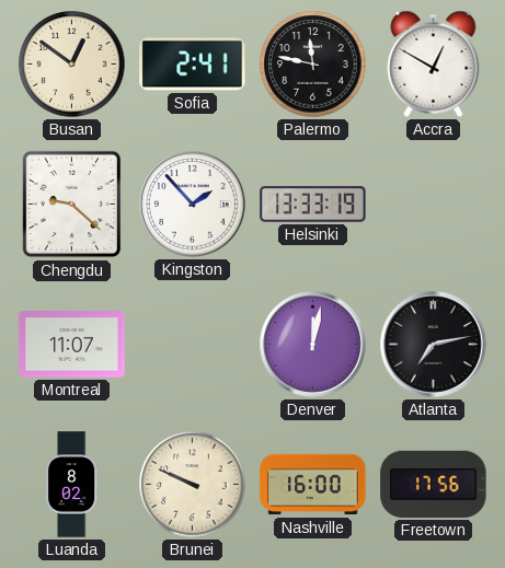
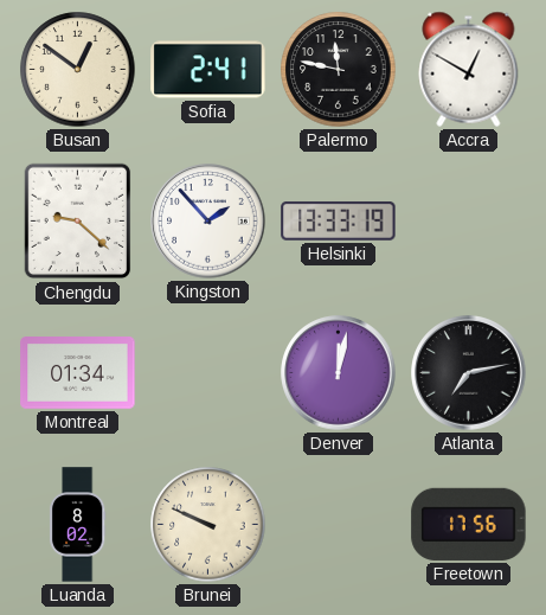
Montreal: 11:07 -> 01:34 (78, 373)
Nashville: 16:00 -> none (313, 485)
